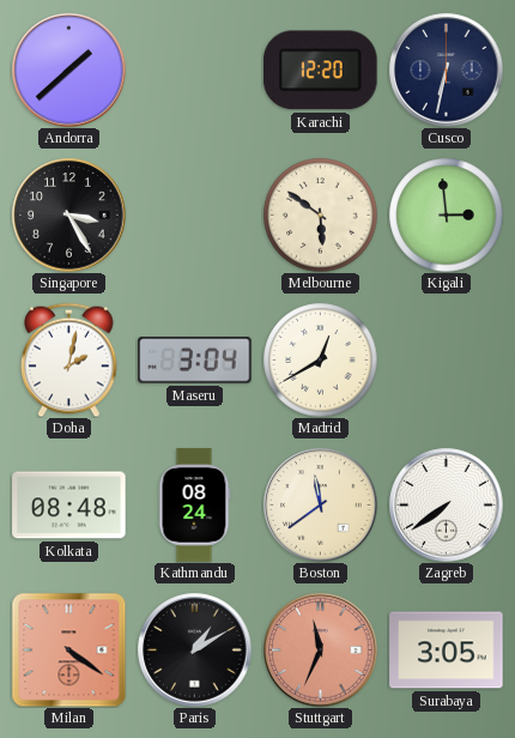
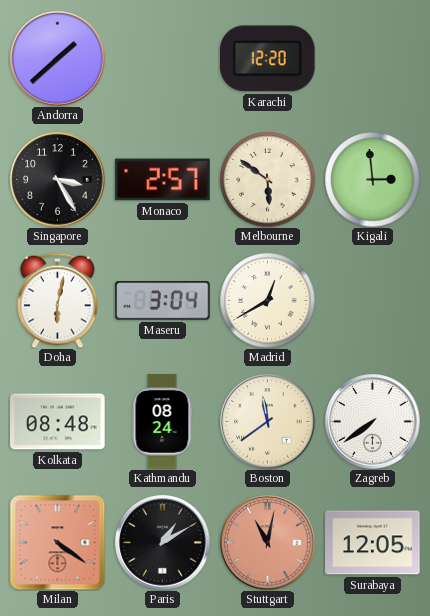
Cusco: 6:32 -> none (447, 71)
Monaco: none -> 2:57 (163, 180)
Doha: 2:02 -> 6:02 (58, 300)
Stuttgart: 11:34 -> 11:02 (268, 543)
Surabaya: 3:05 -> 12:05 (373, 543)
